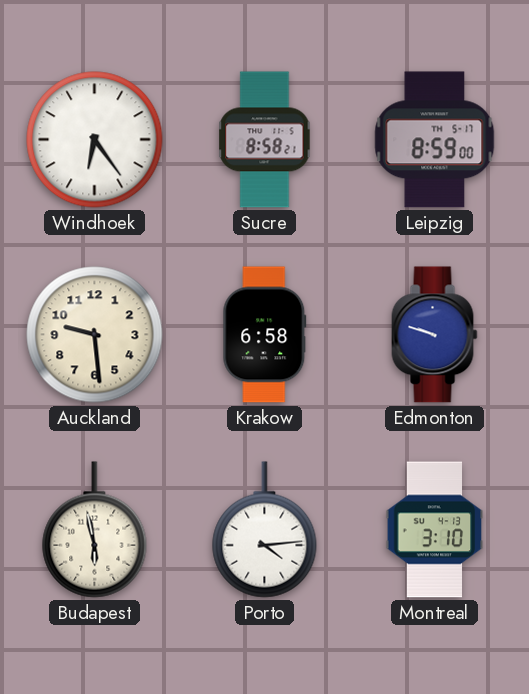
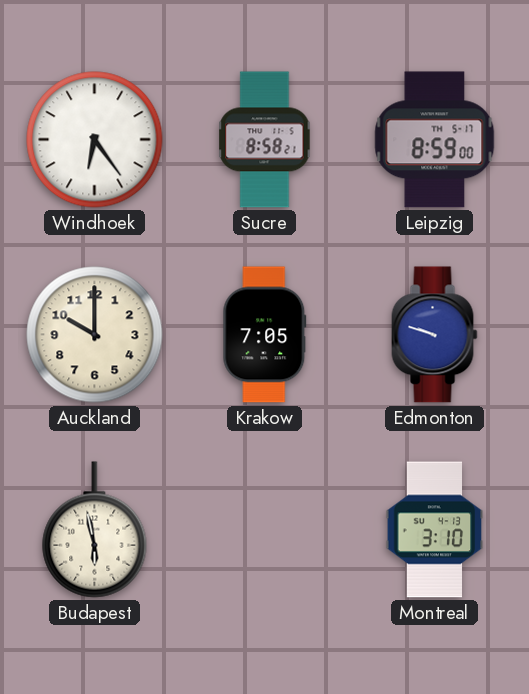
Auckland: 9:29 -> 10:00 (95, 335)
Krakow: 6:58 -> 7:05 (265, 335)
Porto: 4:14 -> none (265, 530)
